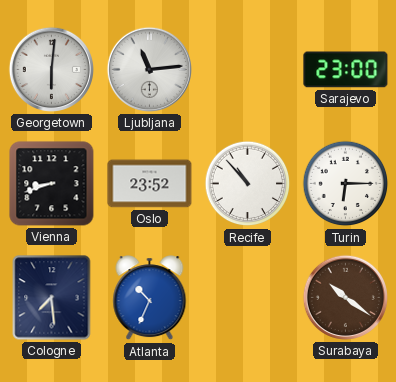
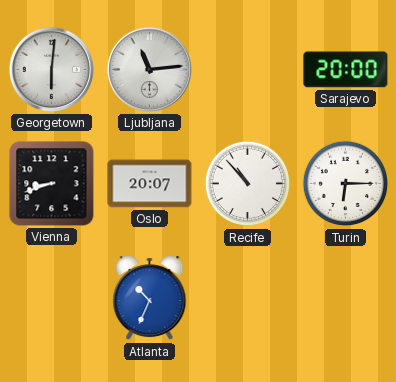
Sarajevo: 23:00 -> 20:00 (346, 70)
Oslo: 23:52 -> 20:07 (150, 184)
Cologne: 7:29 -> none (52, 298)
Surabaya: 10:21 -> none (345, 297)
